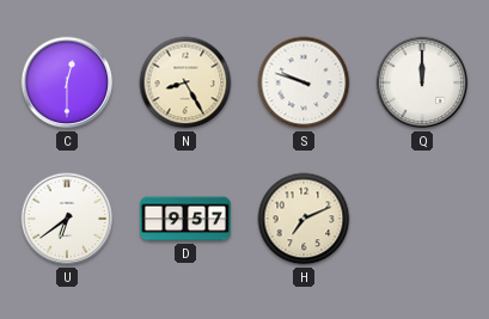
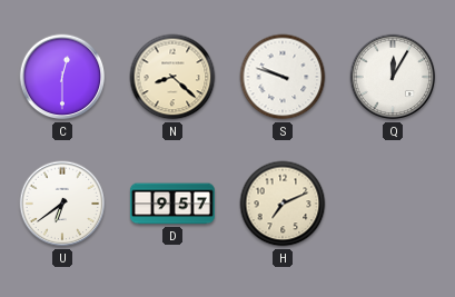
N: 8:25 -> 8:22 (172, 77)
Q: 12:00 -> 12:05 (393, 77)
